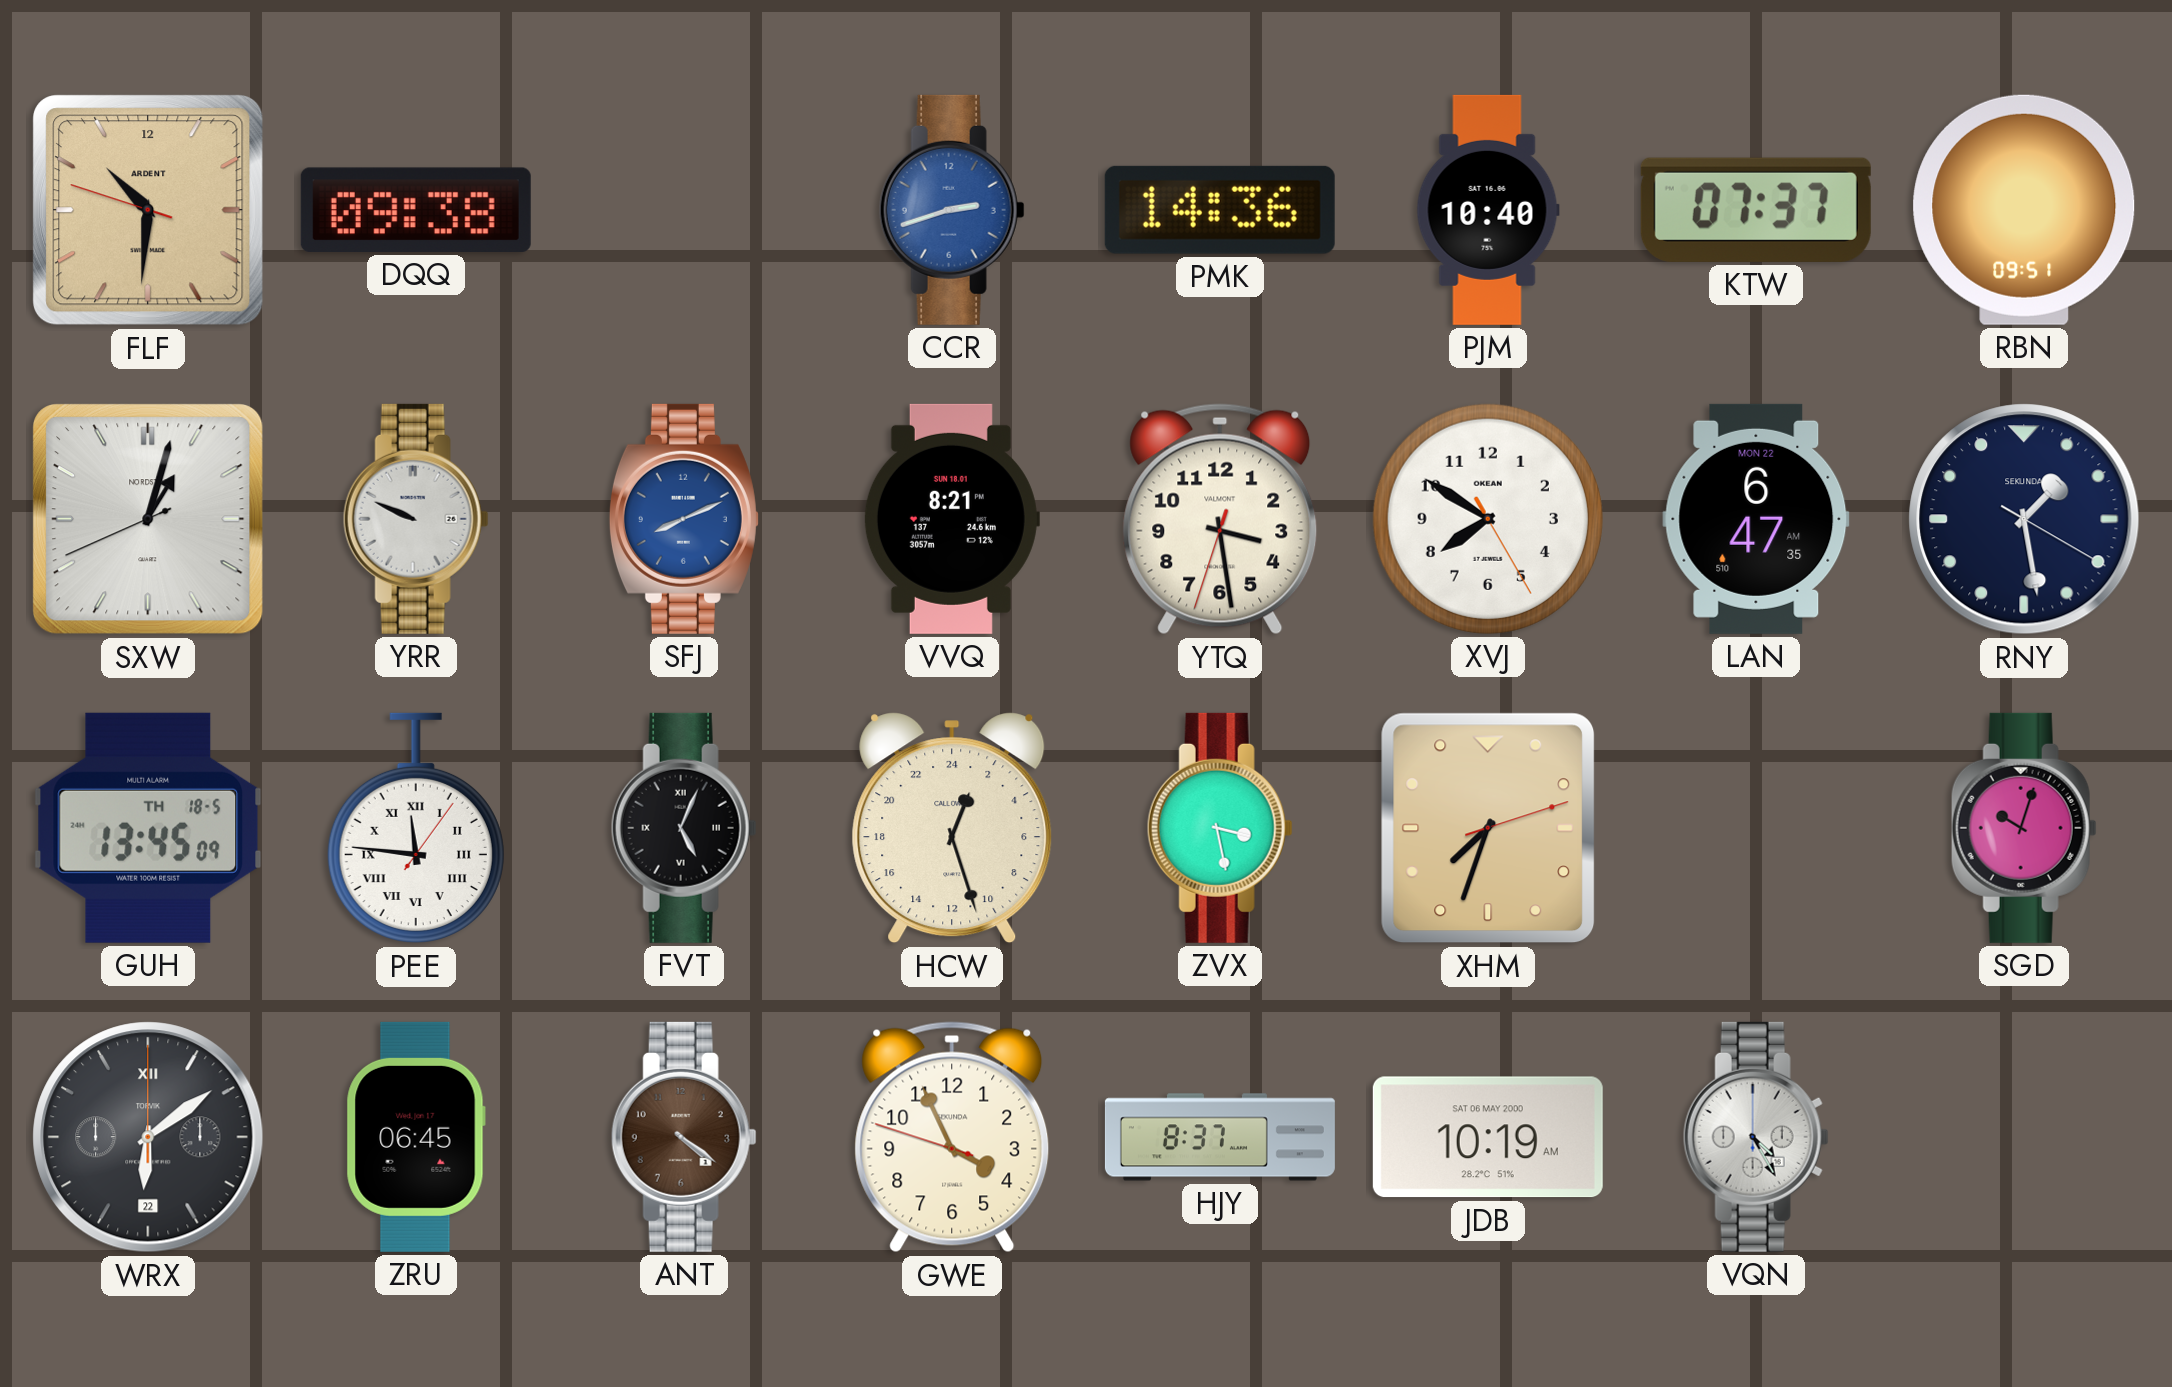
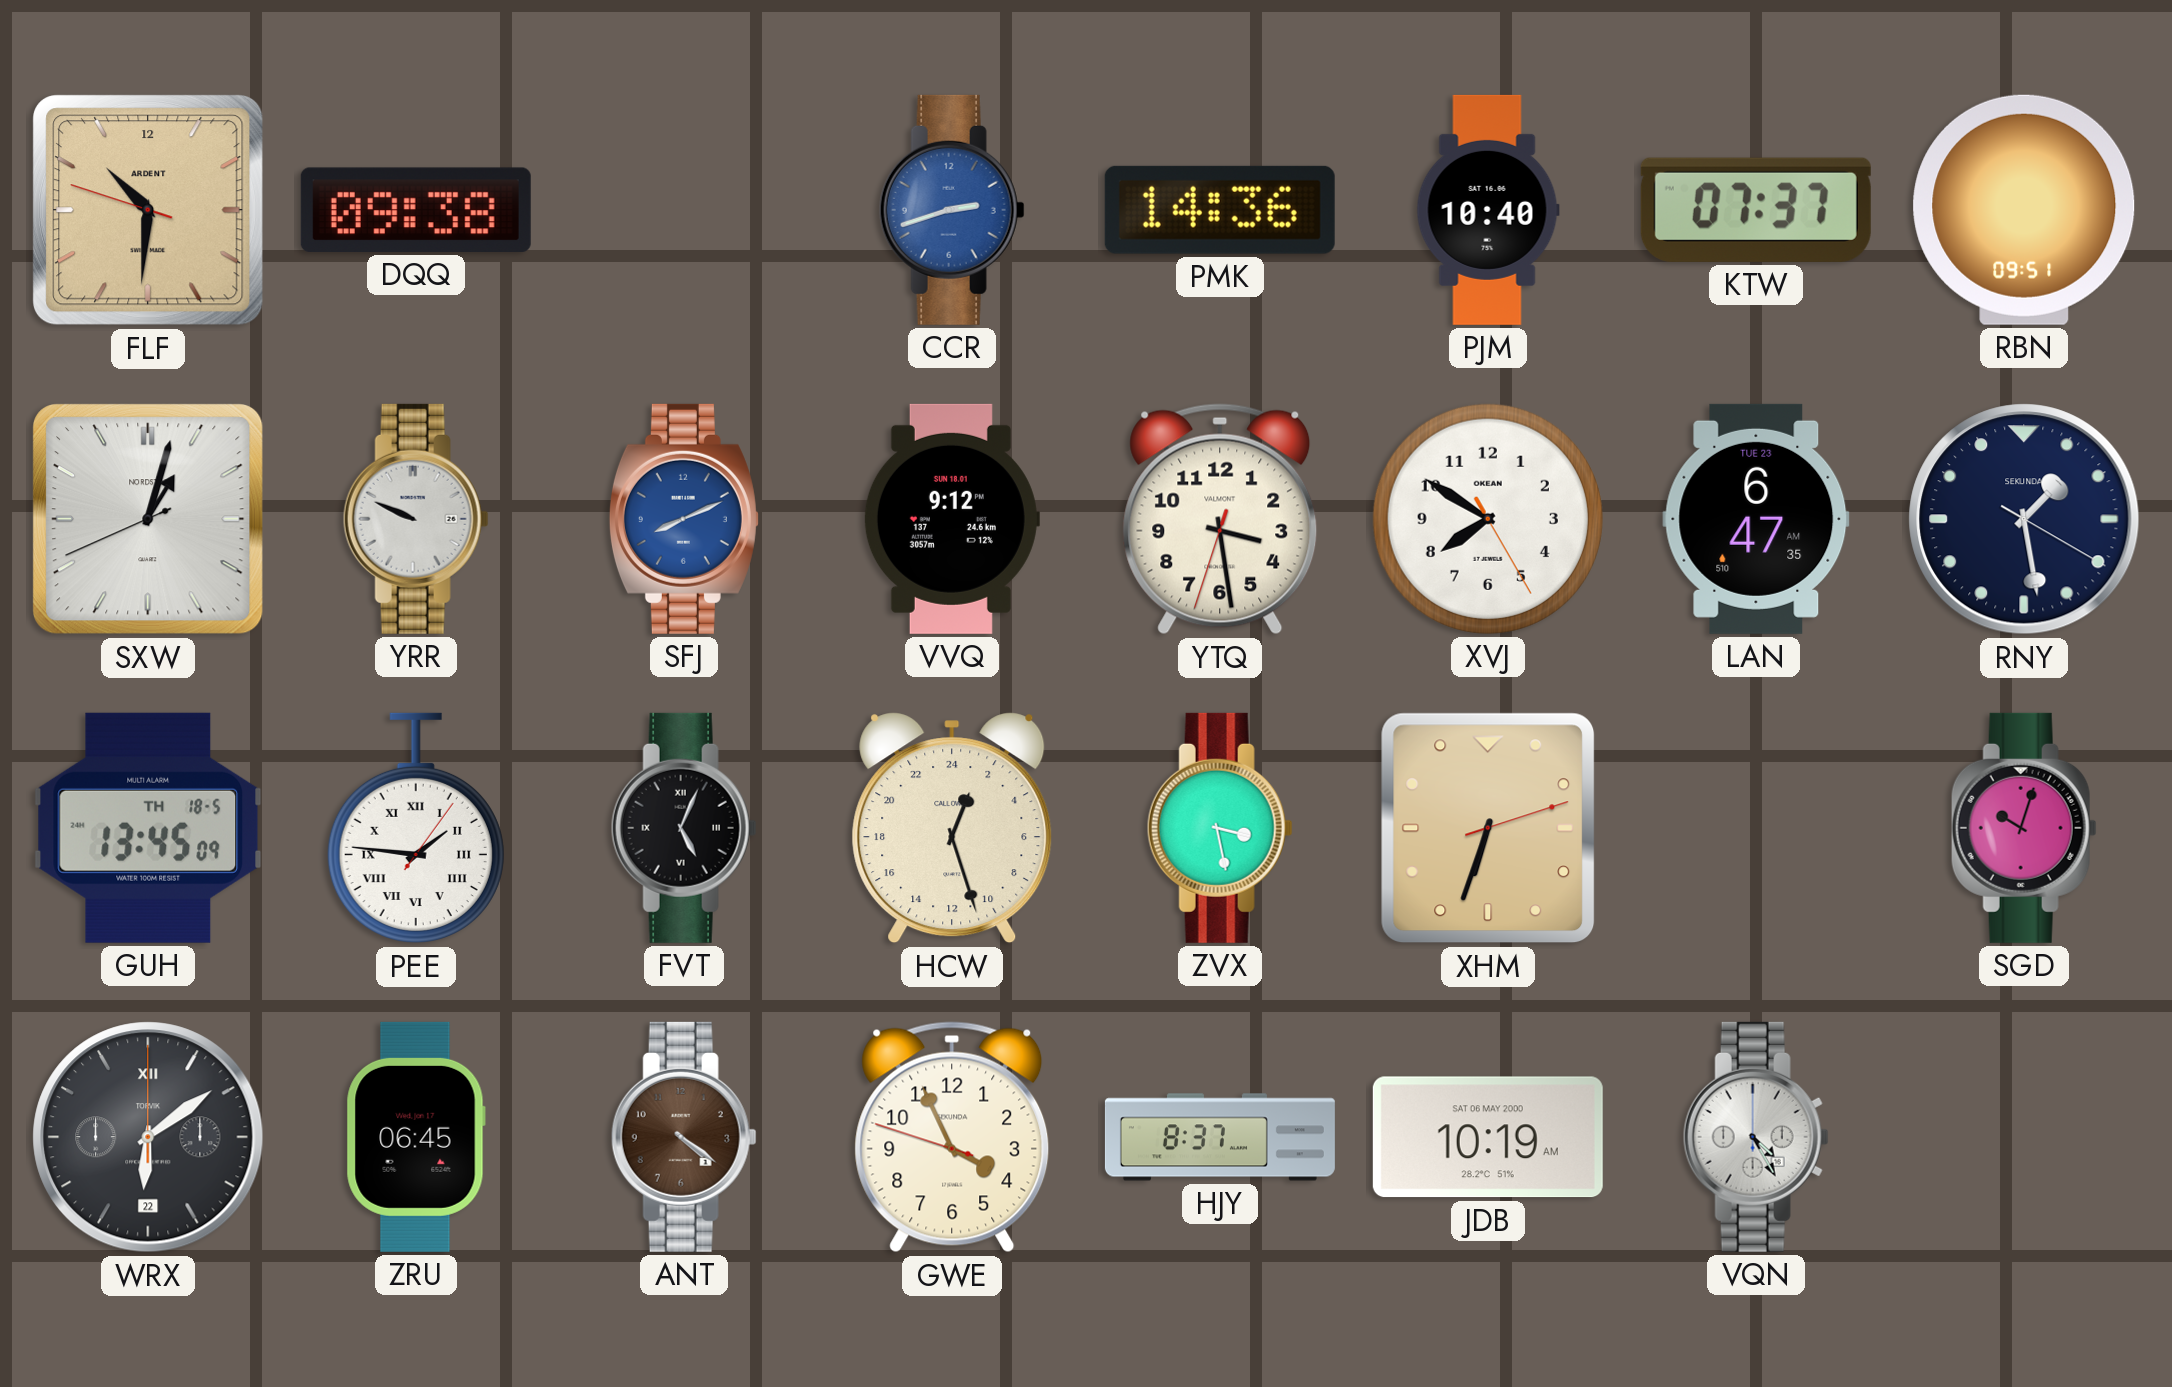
VVQ: 8:21 -> 9:12 (951, 519)
LAN date: MON 22 -> TUE 23 (1756, 519)
PEE: 11:46 -> 1:46 (416, 828)
XHM: 7:33 -> 6:33 (1488, 828)
